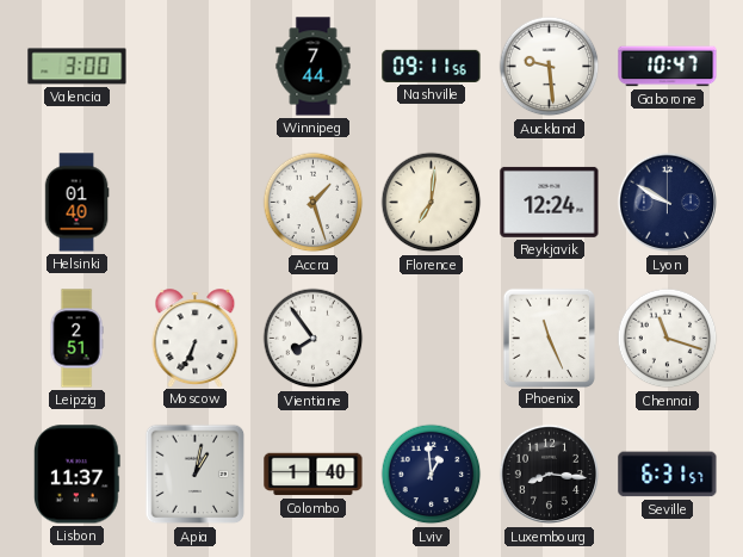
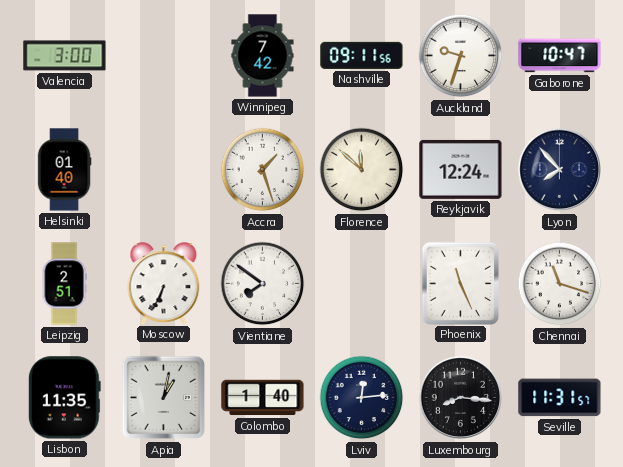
Winnipeg: 7:44 -> 7:42 (263, 56)
Auckland: 9:29 -> 9:33 (461, 56)
Florence: 7:01 -> 11:52 (362, 170)
Lyon: 9:50 -> 7:53 (560, 170)
Vientiane: 7:54 -> 7:51 (263, 284)
Lisbon: 11:37 -> 11:35 (64, 398)
Lviv: 12:59 -> 12:14 (362, 398)
Seville: 6:31 -> 11:31 (560, 398)
